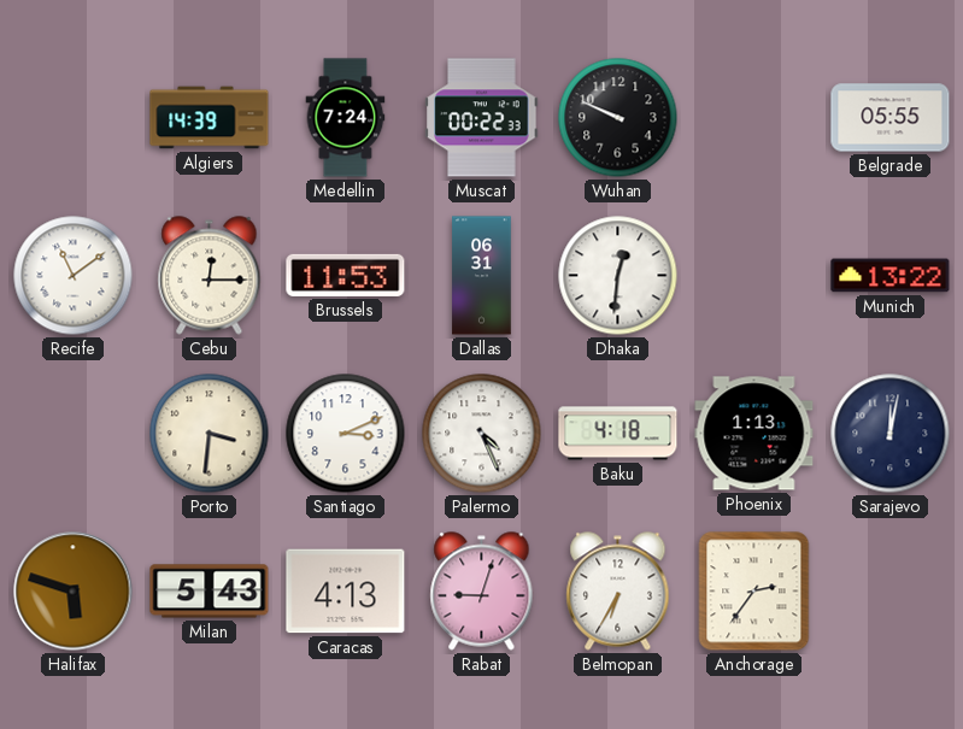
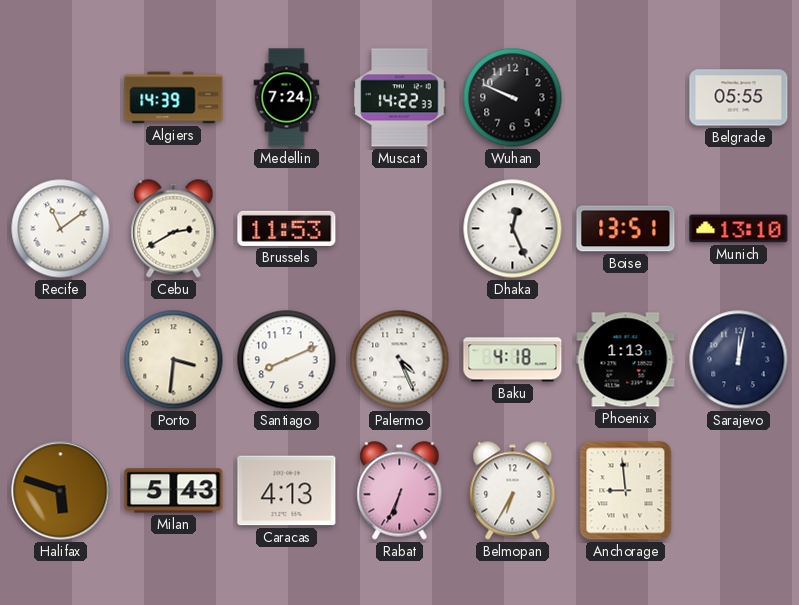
Muscat: 00:22 -> 14:22 (400, 98)
Cebu: 12:15 -> 2:40 (174, 229)
Dallas: 06:31 -> none (482, 276)
Dhaka: 12:31 -> 12:26 (513, 229)
Boise: none -> 13:51 (626, 229)
Munich: 13:22 -> 13:10 (739, 229)
Santiago: 3:11 -> 8:11 (287, 360)
Rabat: 9:03 -> 6:34 (400, 491)
Anchorage: 2:36 -> 8:59 (626, 491)
